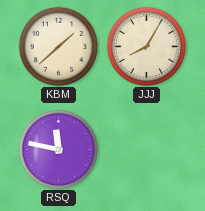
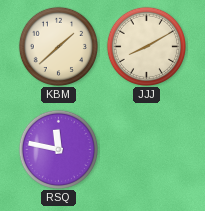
JJJ: 8:05 -> 8:10 (146, 46)
